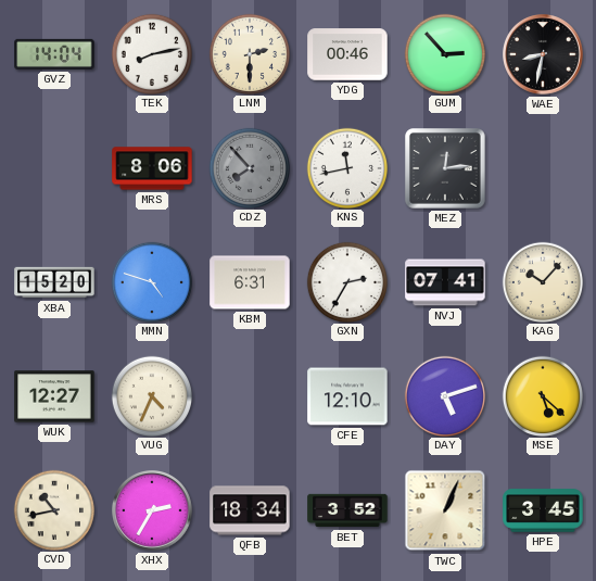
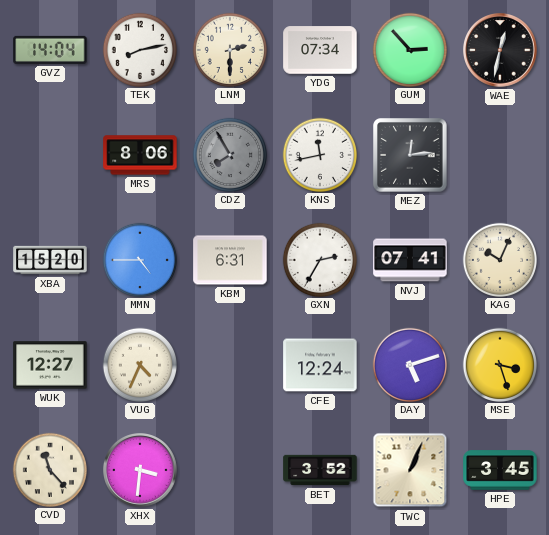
YDG: 00:46 -> 07:34 (320, 50)
WAE: 8:32 -> 12:32 (501, 51)
CDZ: 7:53 -> 7:55 (229, 154)
MMN: 4:48 -> 4:45 (139, 259)
KAG: 10:07 -> 10:04 (499, 259)
CFE: 12:10 -> 12:24 (320, 365)
MSE: 5:22 -> 3:27 (499, 364)
CVD: 10:43 -> 11:23 (49, 469)
XHX: 2:35 -> 3:31 (141, 471)
QFB: 18:34 -> none (250, 510)
